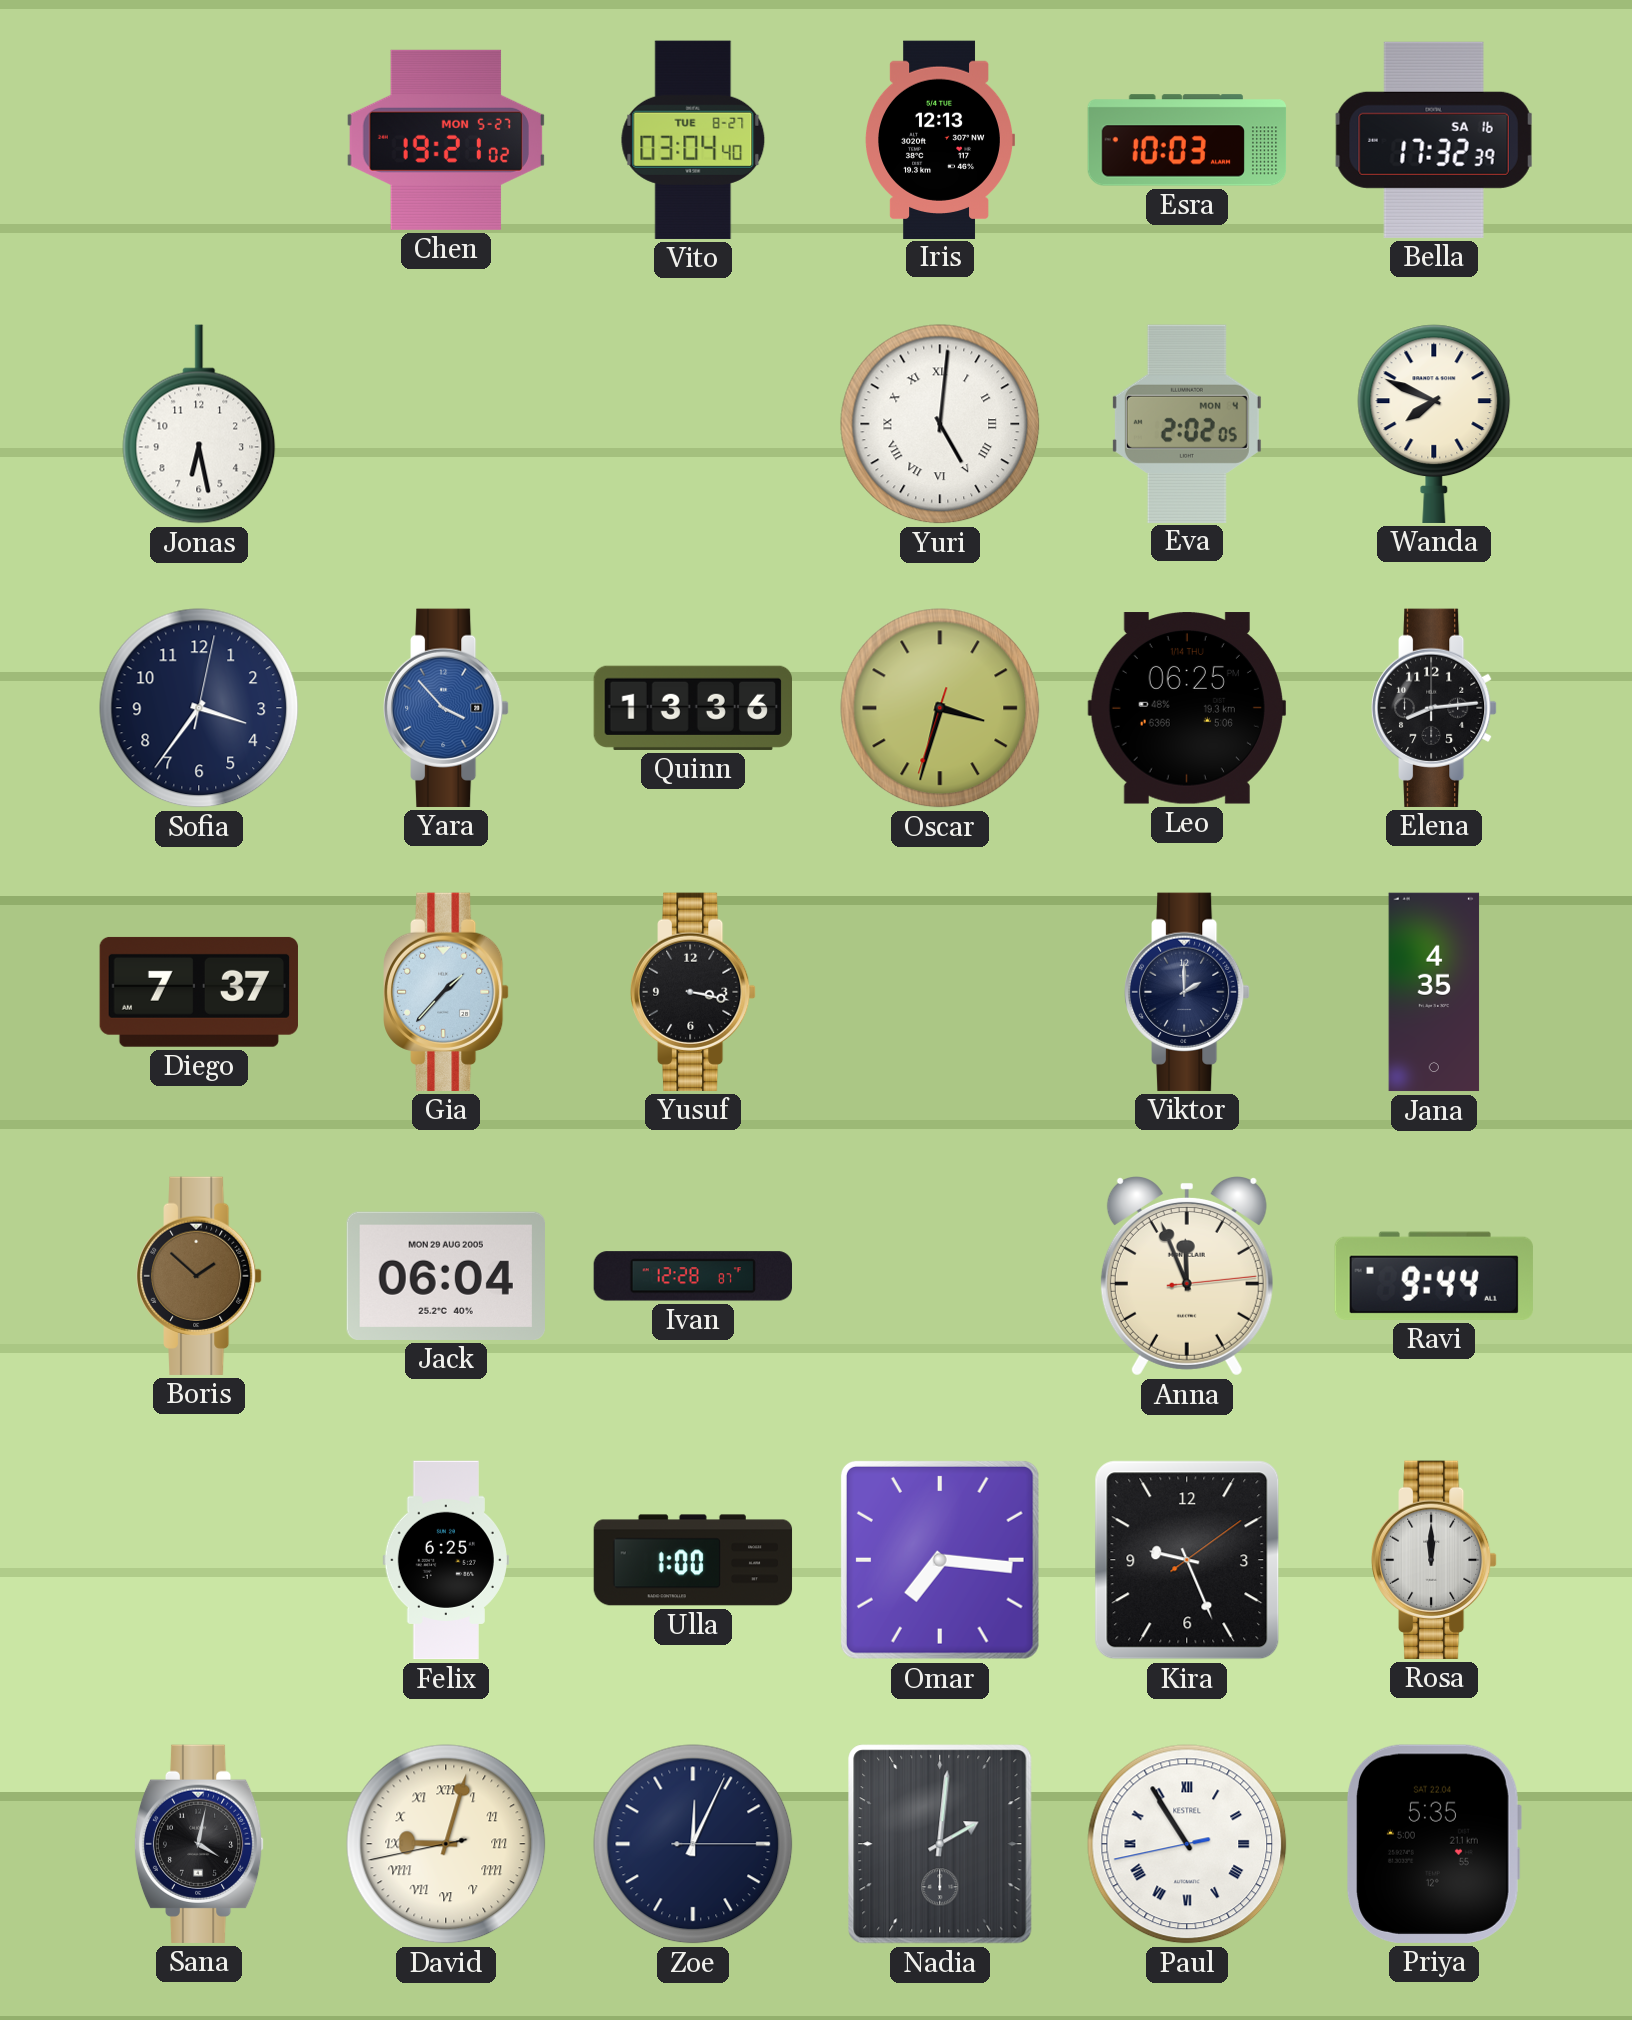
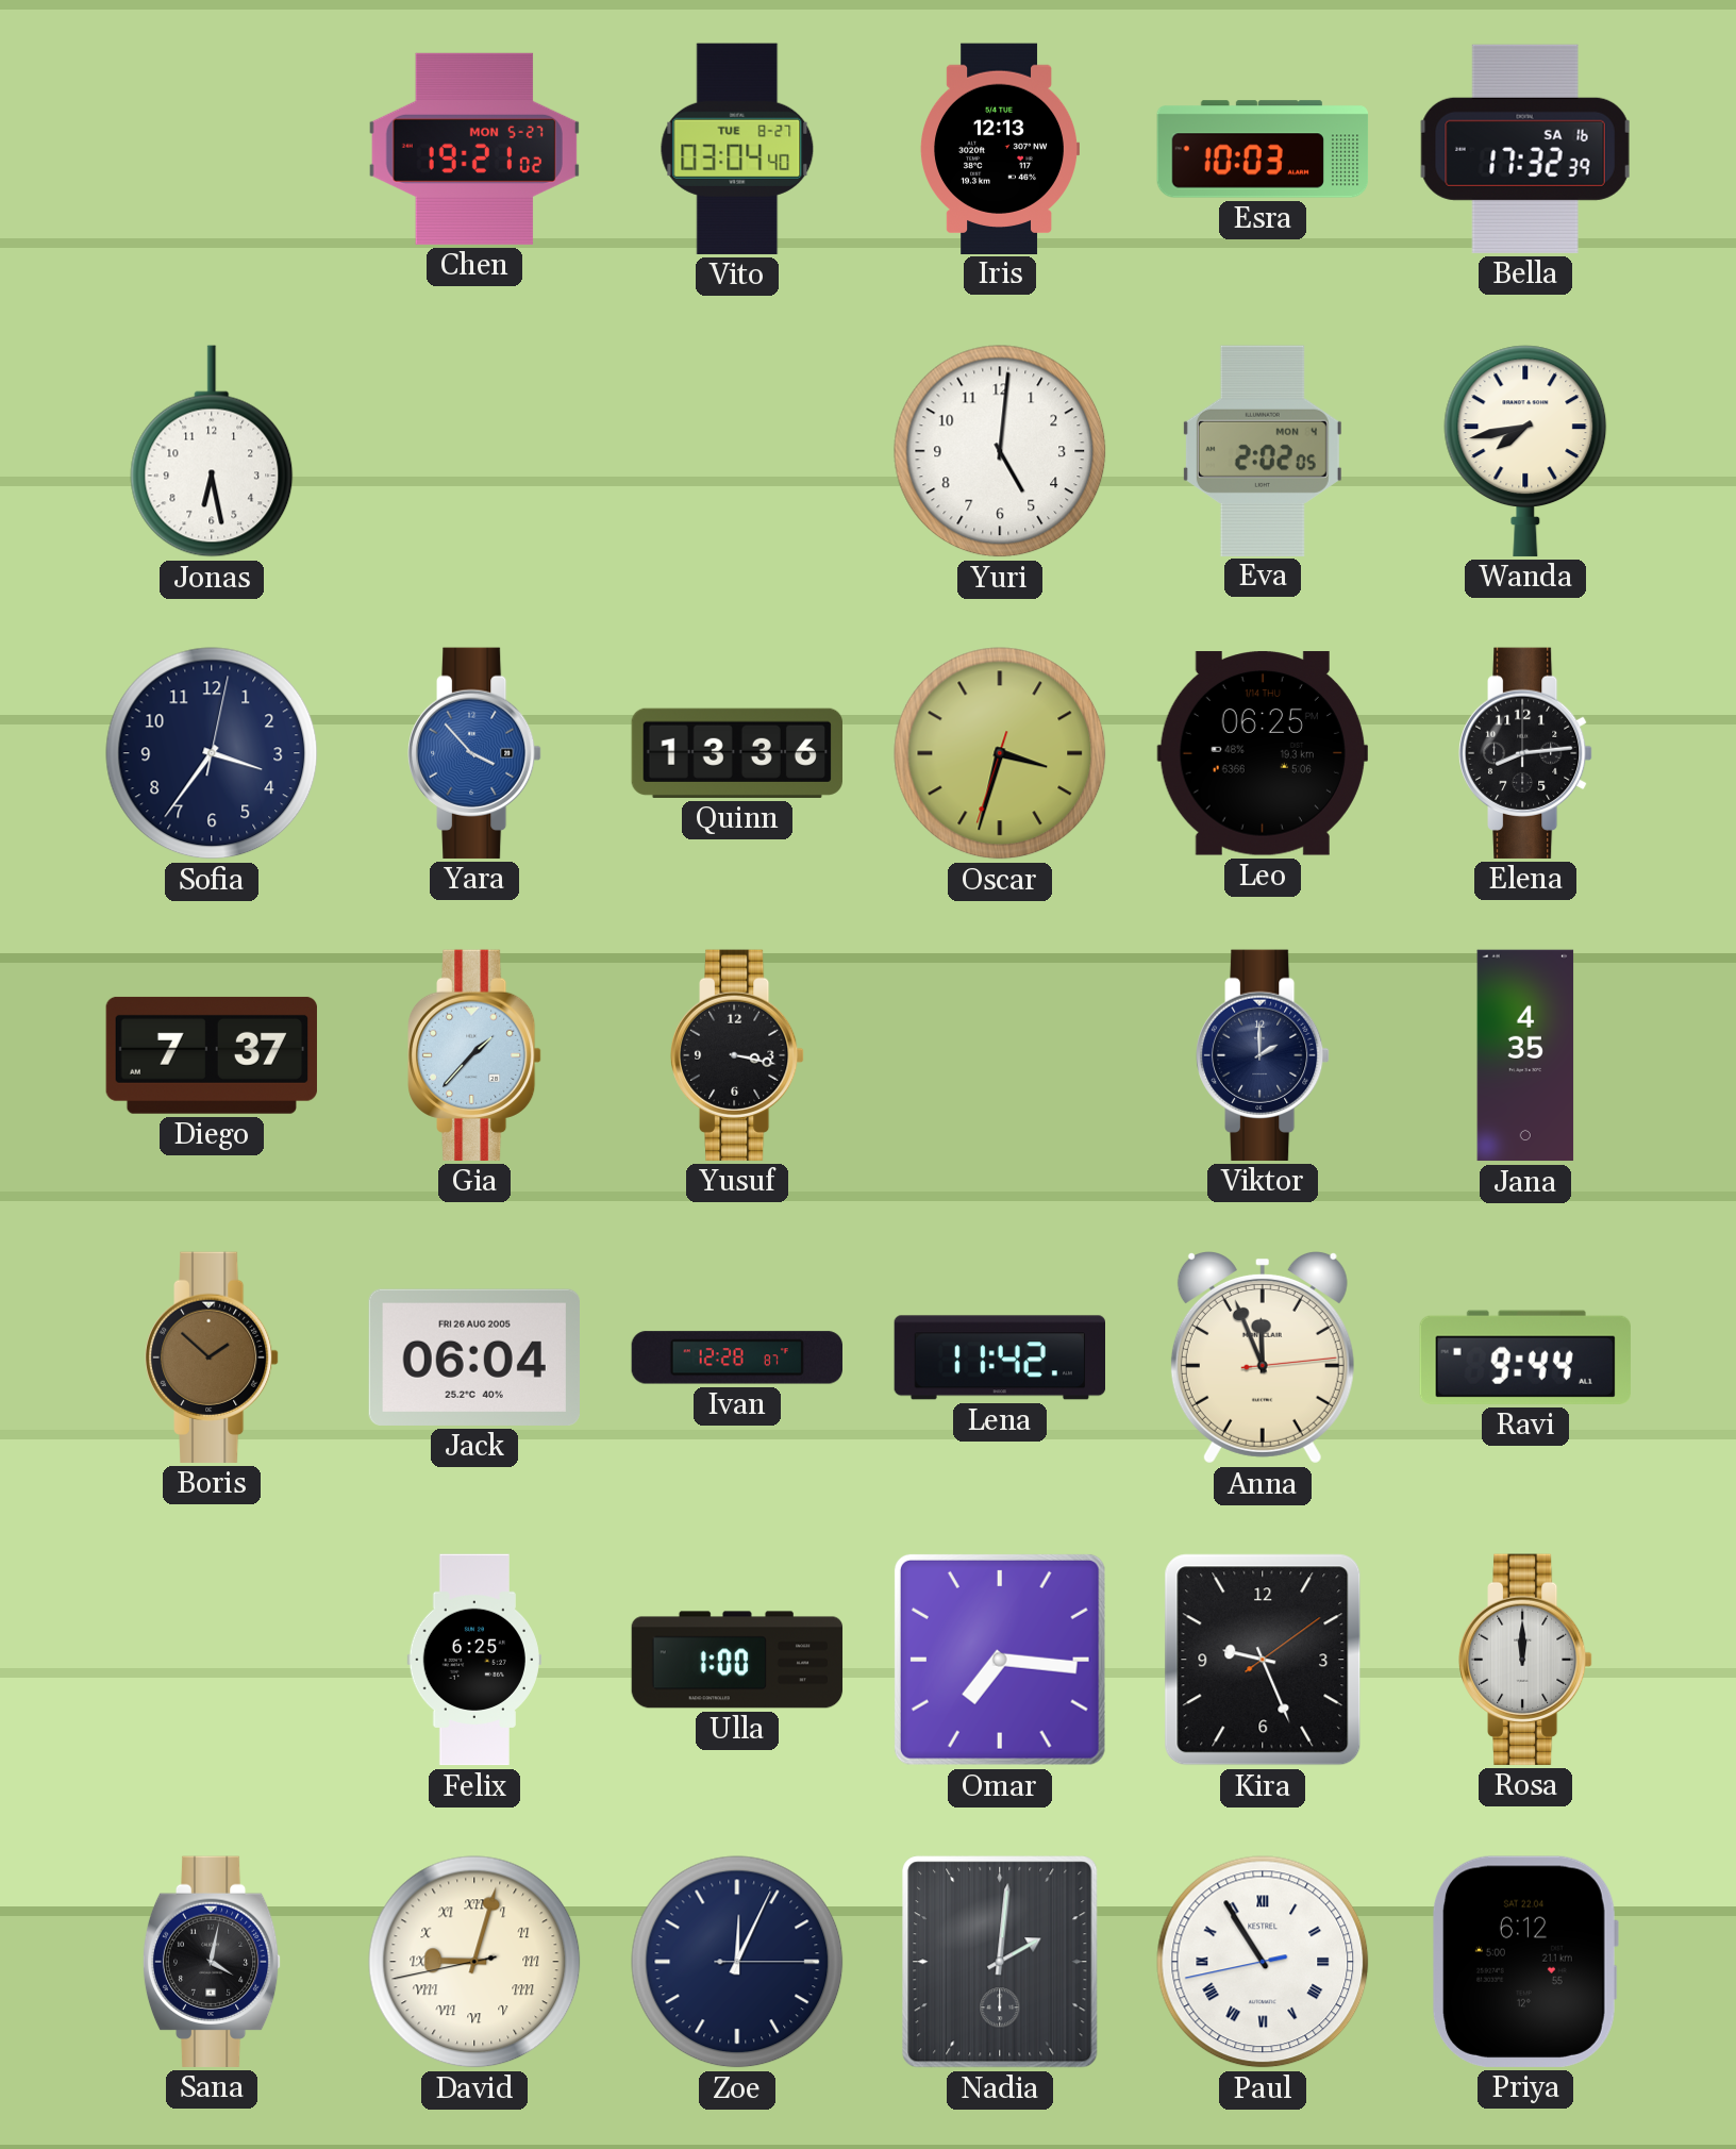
Yuri numerals: Roman -> Arabic (1000, 451)
Wanda: 7:49 -> 7:43 (1525, 451)
Jack date: MON 29 AUG 2005 -> FRI 26 AUG 2005 (474, 1357)
Lena: none -> 11:42 (999, 1357)
Priya: 5:35 -> 6:12 (1525, 1962)
